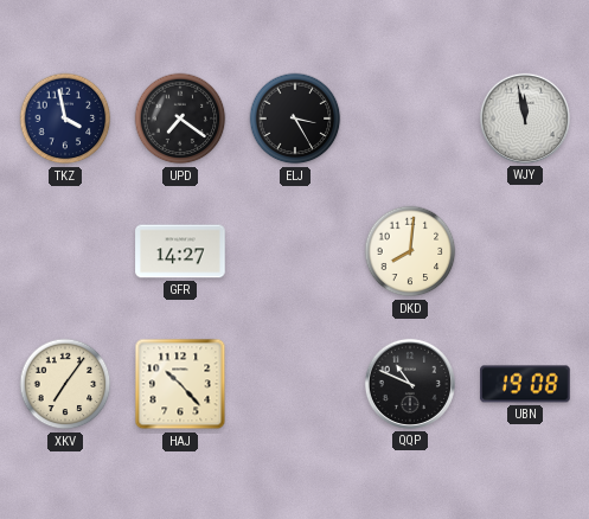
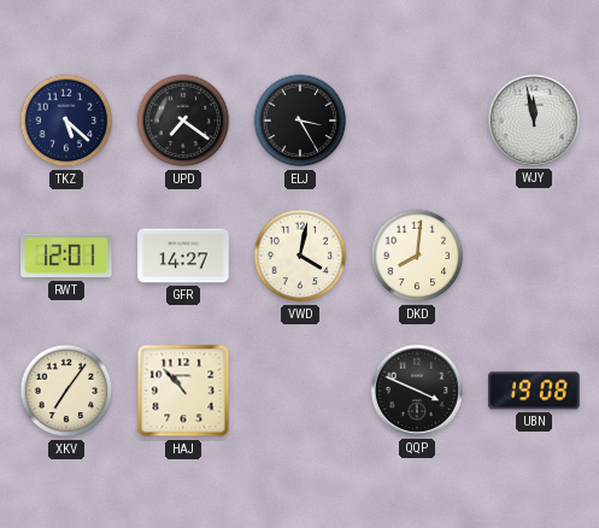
TKZ: 3:58 -> 5:22 (66, 121)
RWT: none -> 12:01 (66, 256)
VWD: none -> 4:02 (300, 256)
HAJ: 10:23 -> 10:53 (183, 391)
QQP: 10:49 -> 3:49 (417, 391)
